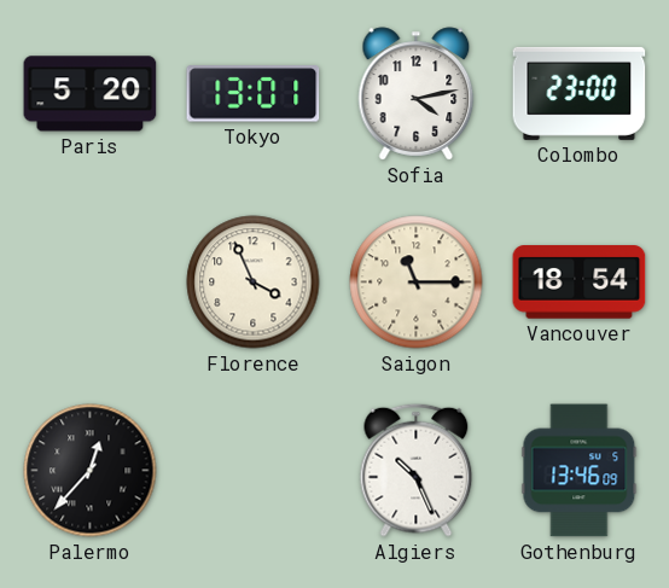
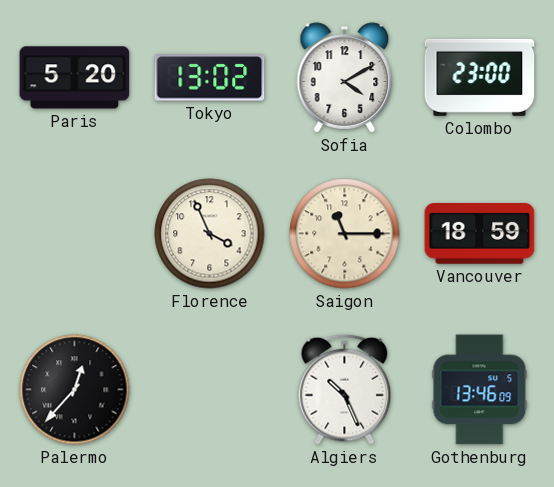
Tokyo: 13:01 -> 13:02 (210, 78)
Sofia: 4:13 -> 4:10 (345, 78)
Vancouver: 18:54 -> 18:59 (480, 234)
